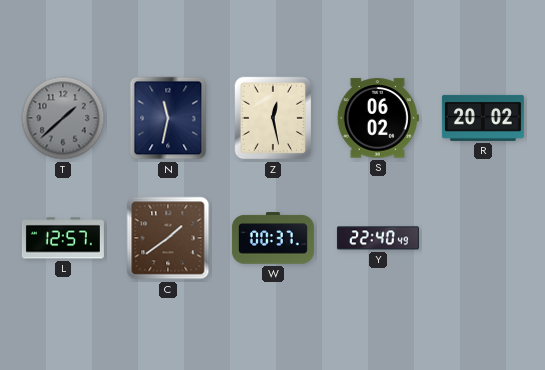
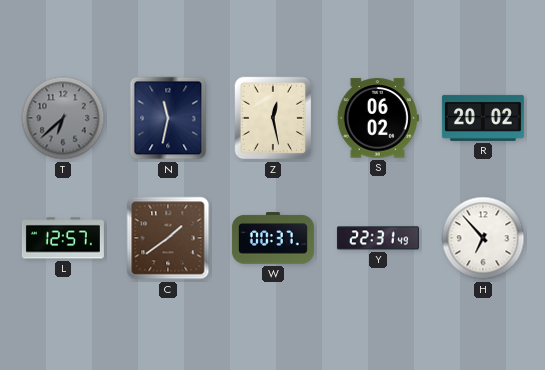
T: 1:38 -> 6:38 (63, 118)
Y: 22:40 -> 22:31 (378, 238)
H: none -> 6:53 (483, 238)
